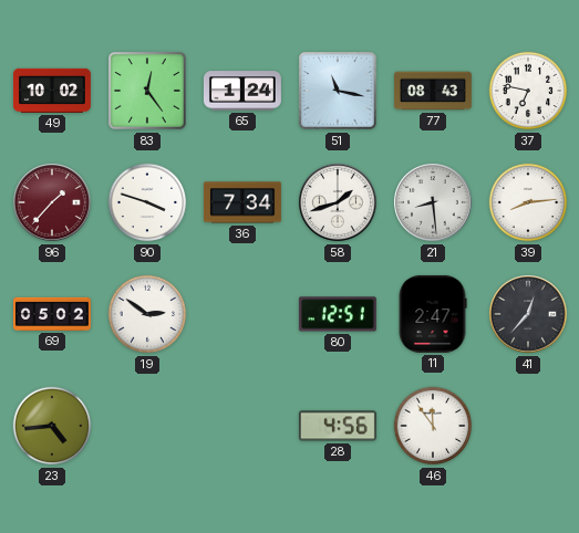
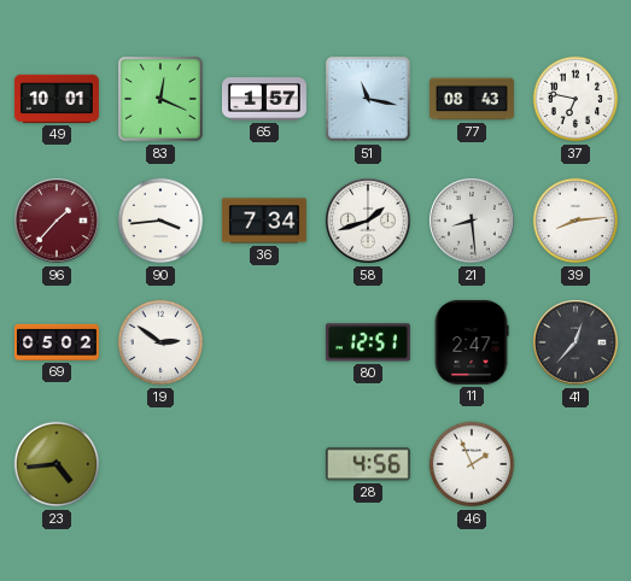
49: 10:02 -> 10:01 (57, 99)
83: 12:24 -> 12:19 (160, 99)
65: 1:24 -> 1:57 (264, 99)
90: 3:48 -> 3:44 (160, 221)
46: 11:54 -> 1:56 (472, 464)
